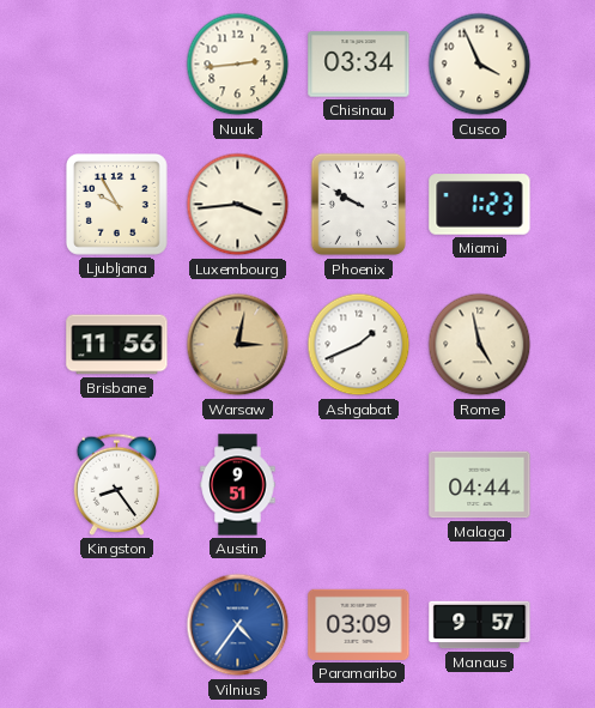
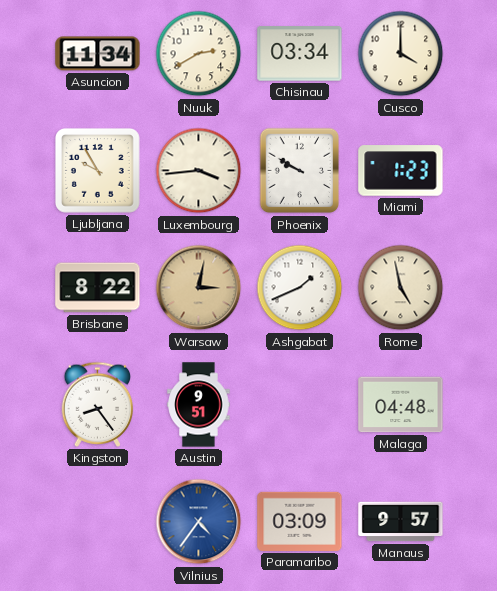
Asuncion: none -> 11:34 (98, 54)
Nuuk: 2:44 -> 2:40 (199, 54)
Cusco: 3:56 -> 4:00 (401, 54)
Brisbane: 11:56 -> 8:22 (98, 288)
Malaga: 04:44 -> 04:48 (401, 405)
